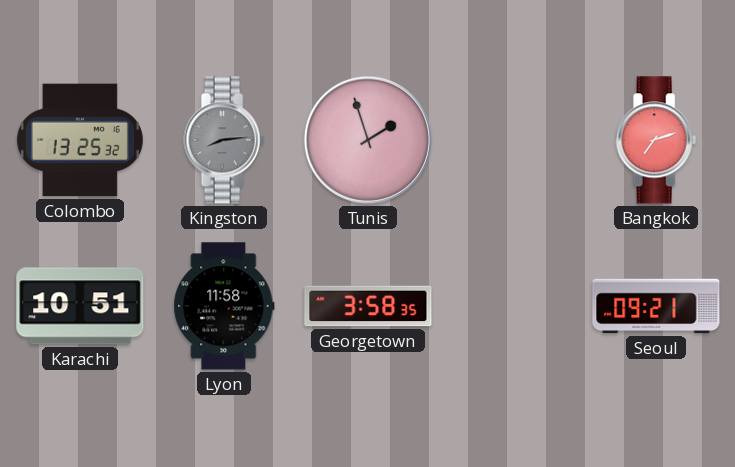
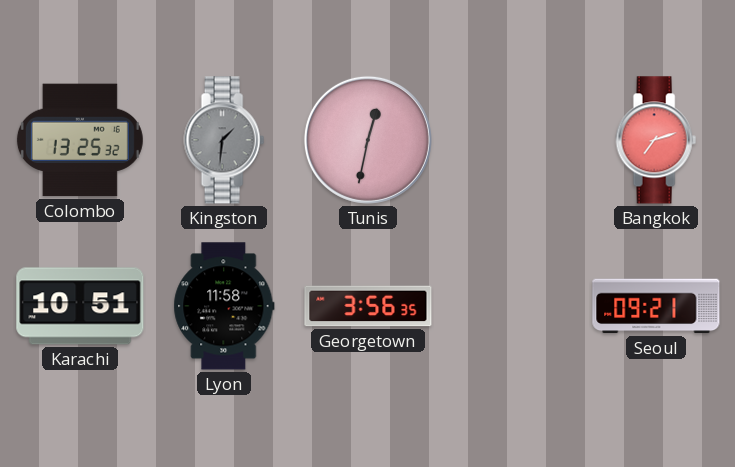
Kingston: 8:14 -> 1:31 (224, 140)
Tunis: 1:57 -> 12:32 (368, 140)
Georgetown: 3:58 -> 3:56 (368, 306)
